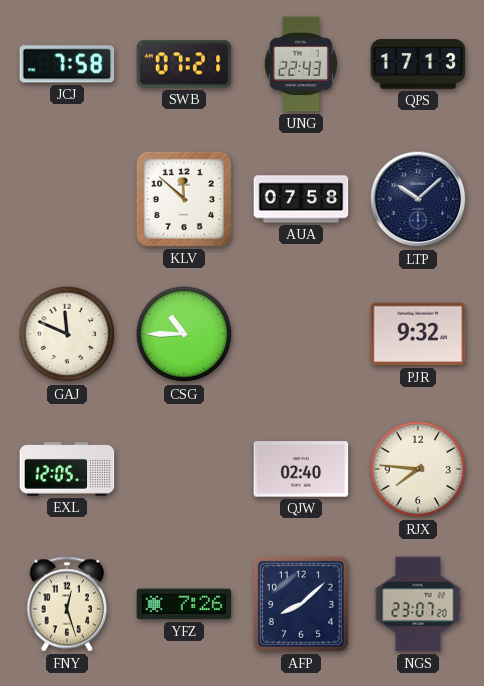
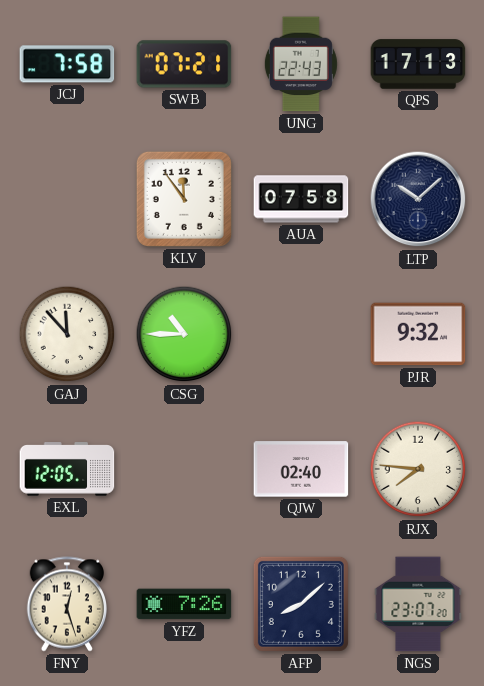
KLV: 11:52 -> 11:54 (184, 199)
GAJ: 11:49 -> 11:53 (67, 334)
